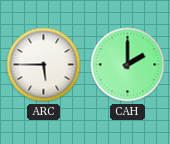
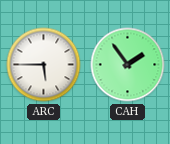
CAH: 2:00 -> 1:54 (128, 65)
